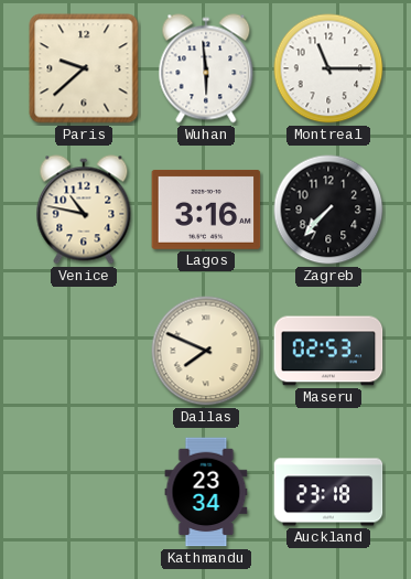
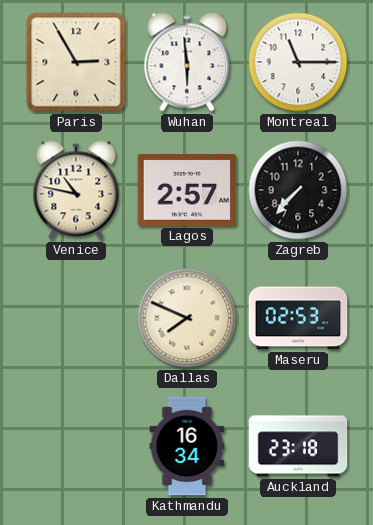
Paris: 9:38 -> 2:55 (76, 62)
Lagos: 3:16 -> 2:57 (187, 190)
Kathmandu: 23:34 -> 16:34 (187, 446)
